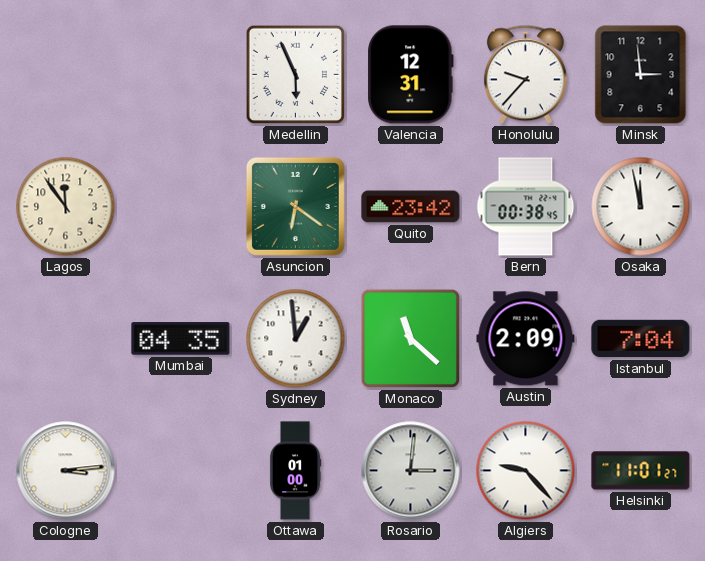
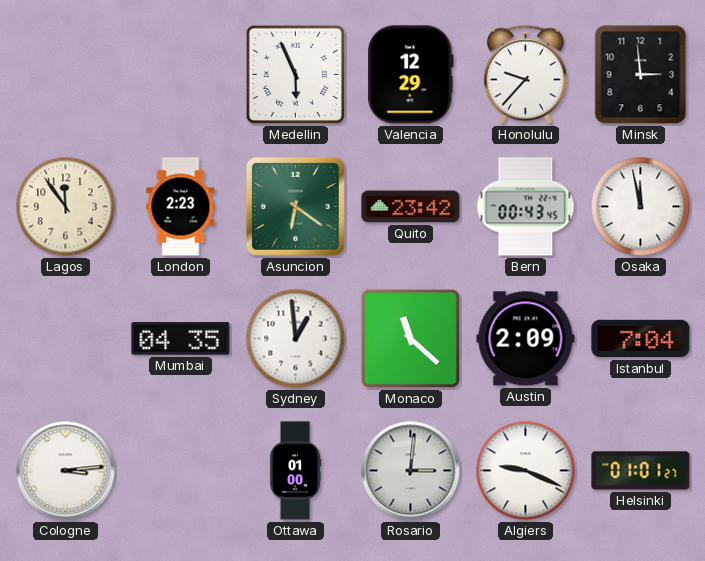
Valencia: 12:31 -> 12:29 (411, 75)
London: none -> 2:23 (181, 207)
Bern: 00:38 -> 00:43 (526, 207)
Algiers: 9:23 -> 9:19 (526, 471)
Helsinki: 11:01 -> 01:01 (641, 471)
